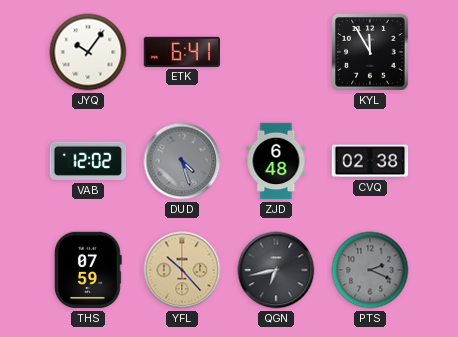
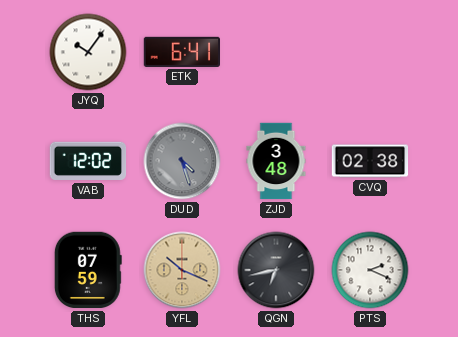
KYL: 11:55 -> none (370, 52)
ZJD: 6:48 -> 3:48 (276, 161)
YFL: 10:23 -> 10:19 (182, 270)
PTS dial: grey -> white (370, 270)
